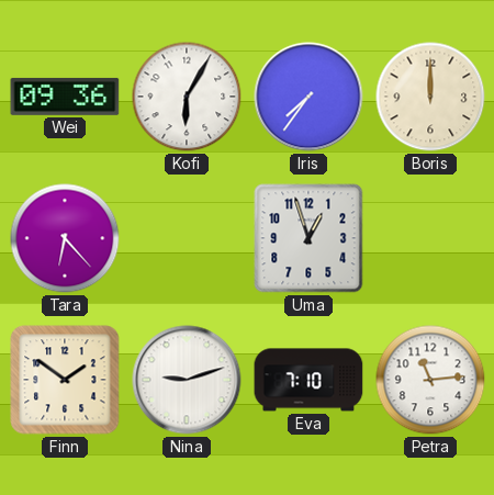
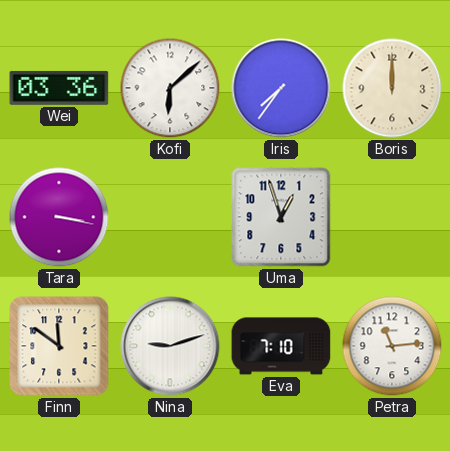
Wei: 09:36 -> 03:36 (59, 88)
Kofi: 6:05 -> 6:08 (170, 88)
Tara: 6:23 -> 3:17 (59, 217)
Finn: 1:51 -> 11:51 (59, 346)
